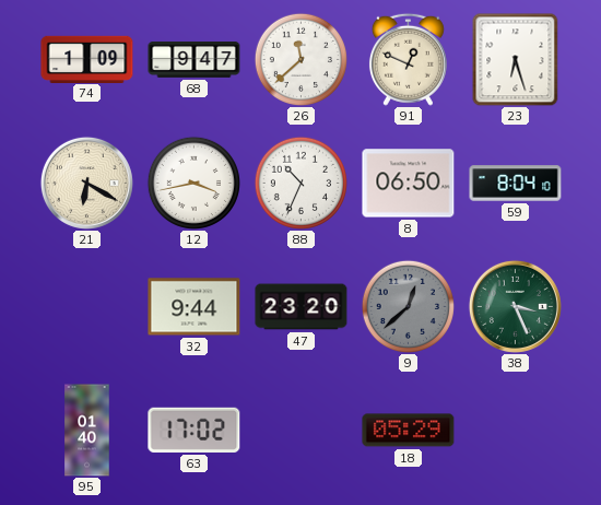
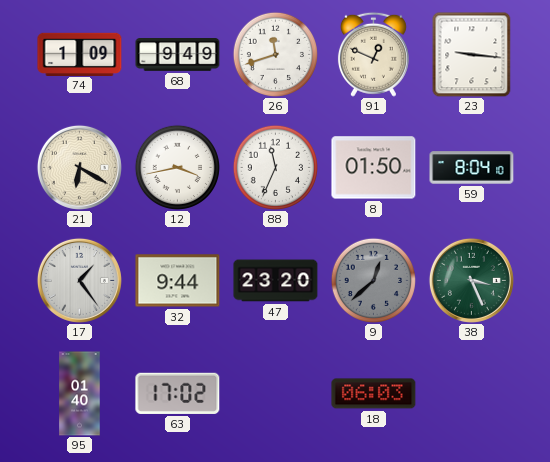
68: 9:47 -> 9:49 (178, 55)
26: 11:38 -> 11:42 (275, 54)
23: 6:27 -> 9:16 (472, 54)
88: 10:34 -> 11:34 (275, 167)
8: 06:50 -> 01:50 (374, 168)
17: none -> 1:24 (79, 280)
18: 05:29 -> 06:03 (374, 394)
